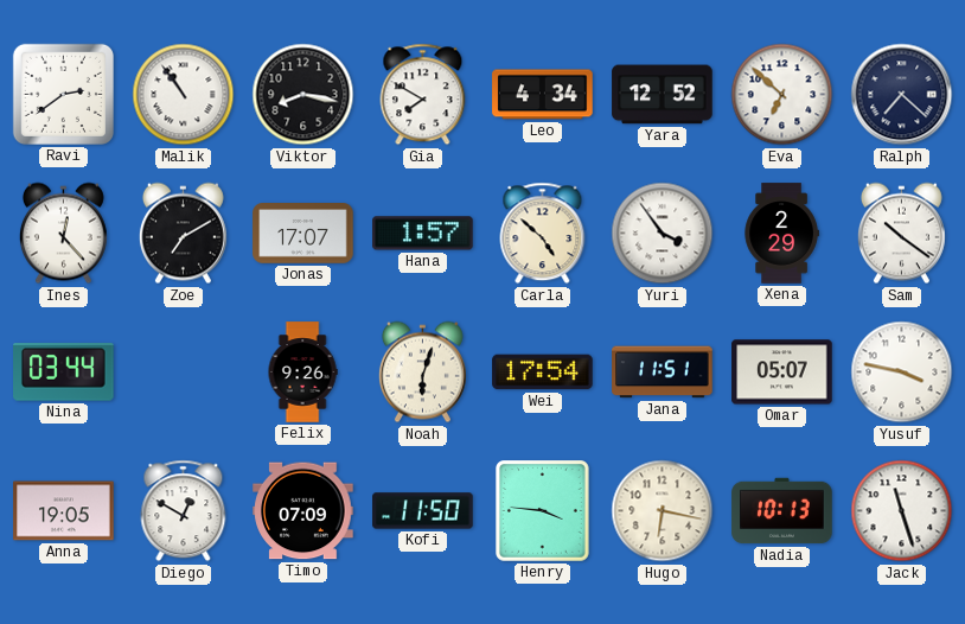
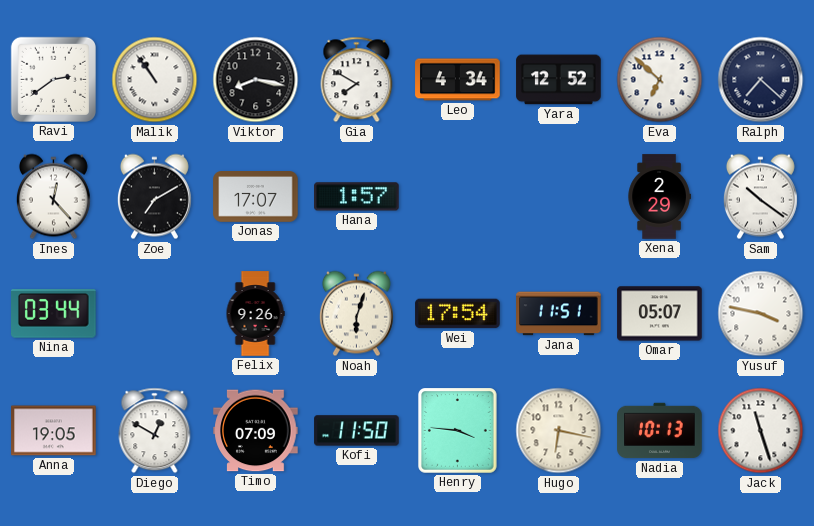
Carla: 4:52 -> none (543, 234)
Yuri: 3:54 -> none (663, 234)
